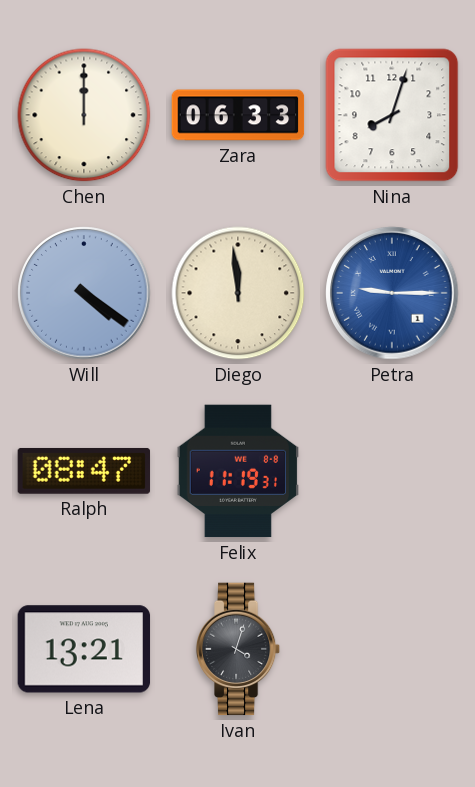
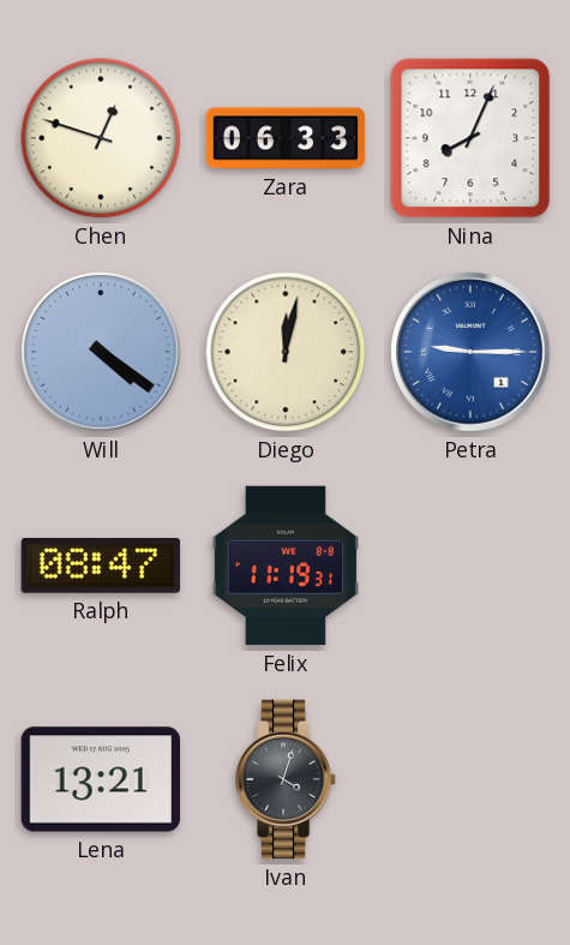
Chen: 12:00 -> 12:48 (101, 138)
Nina: 8:03 -> 8:04 (470, 138)
Diego: 11:59 -> 12:02 (286, 352)
